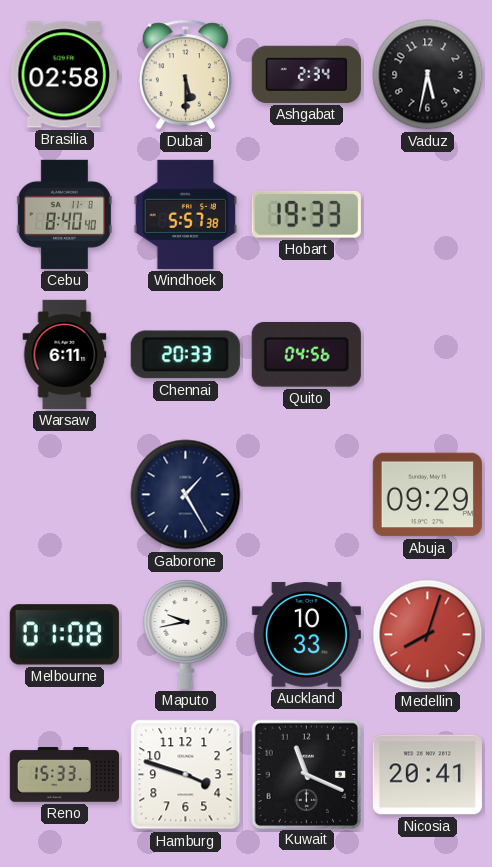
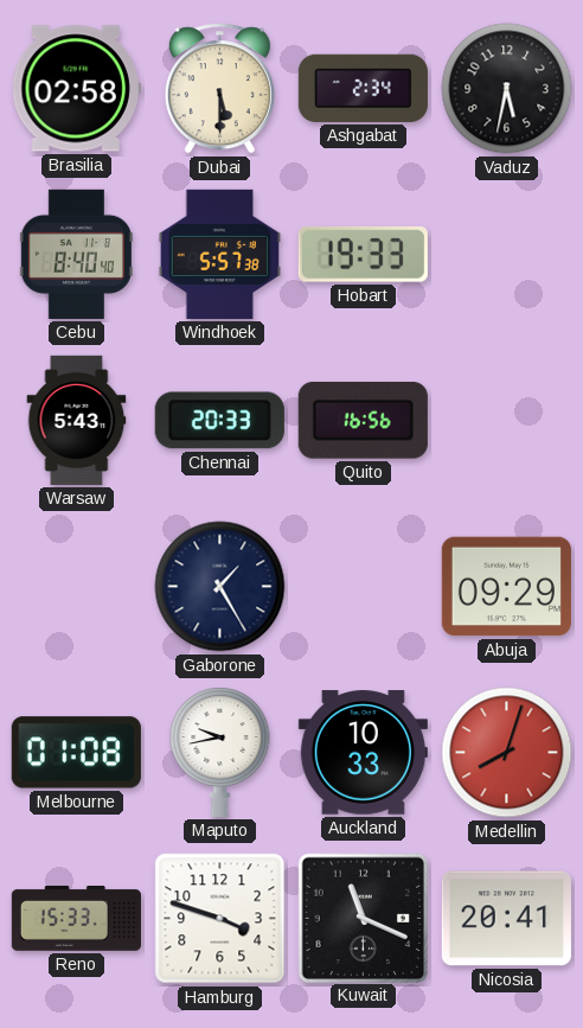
Warsaw: 6:11 -> 5:43 (77, 420)
Quito: 04:56 -> 16:56 (363, 421)
